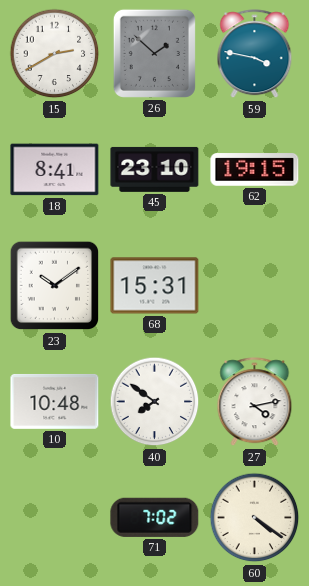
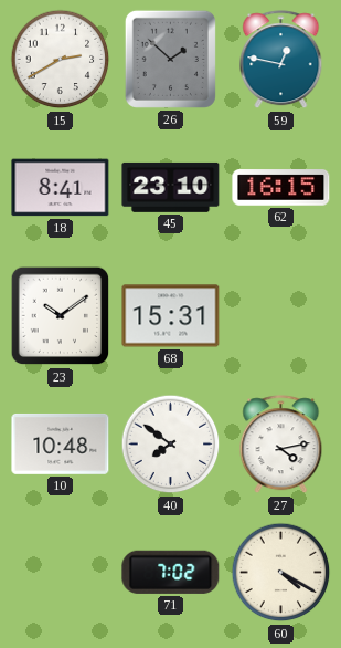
59: 3:47 -> 12:47 (281, 60)
62: 19:15 -> 16:15 (281, 188)
60: 4:21 -> 4:20 (281, 573)
